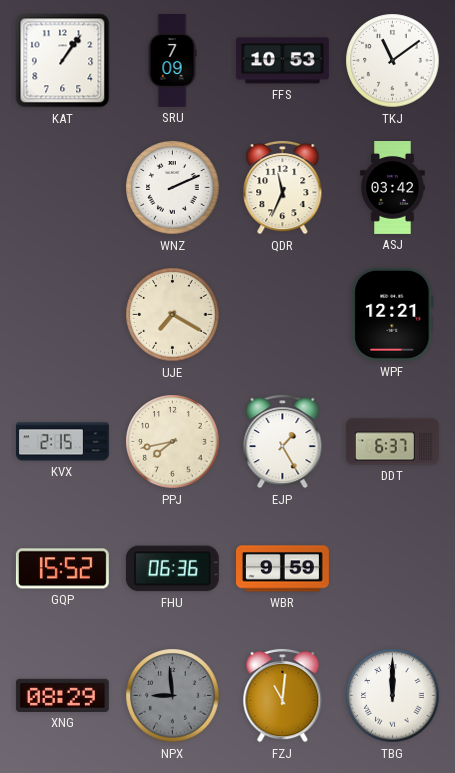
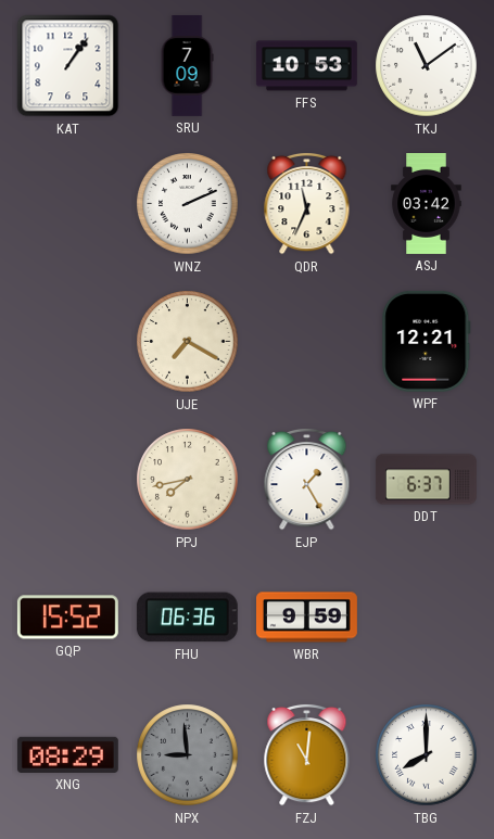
KVX: 2:15 -> none (63, 442)
TBG: 12:00 -> 8:00 (427, 755)
